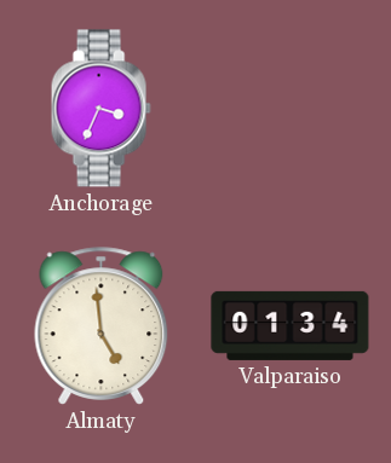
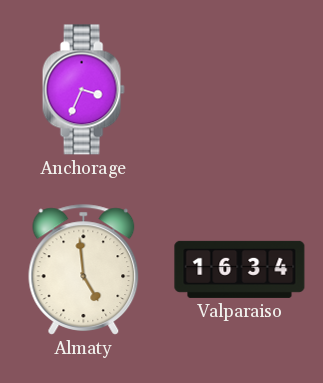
Valparaiso: 01:34 -> 16:34 (240, 269)
